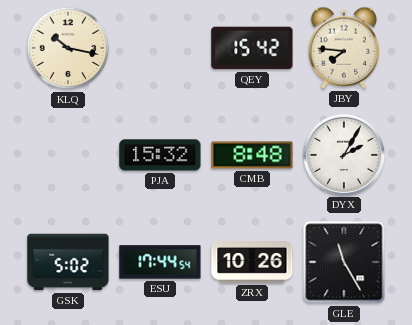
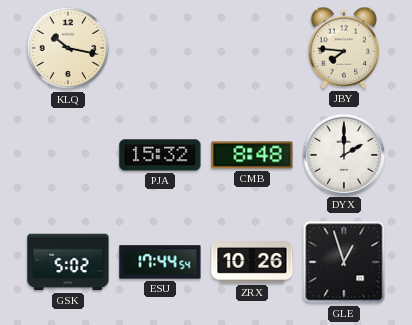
QEY: 15:42 -> none (252, 48)
DYX: 2:05 -> 2:00 (343, 154)
GLE: 11:25 -> 12:57 (344, 262)
